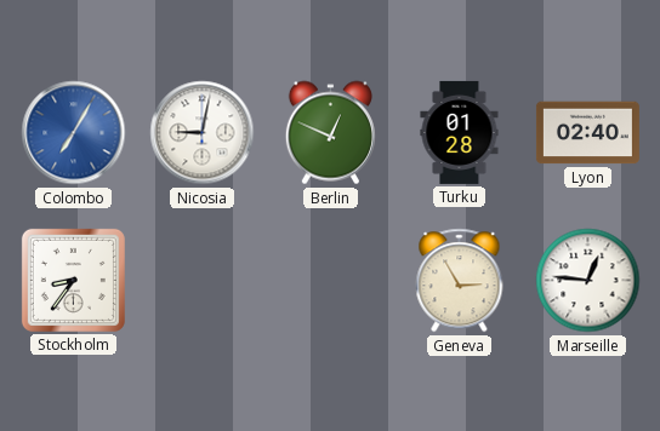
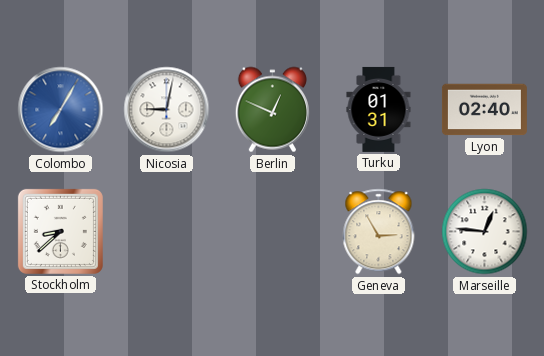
Turku: 01:28 -> 01:31 (379, 109)
Stockholm: 8:36 -> 8:38 (60, 231)
